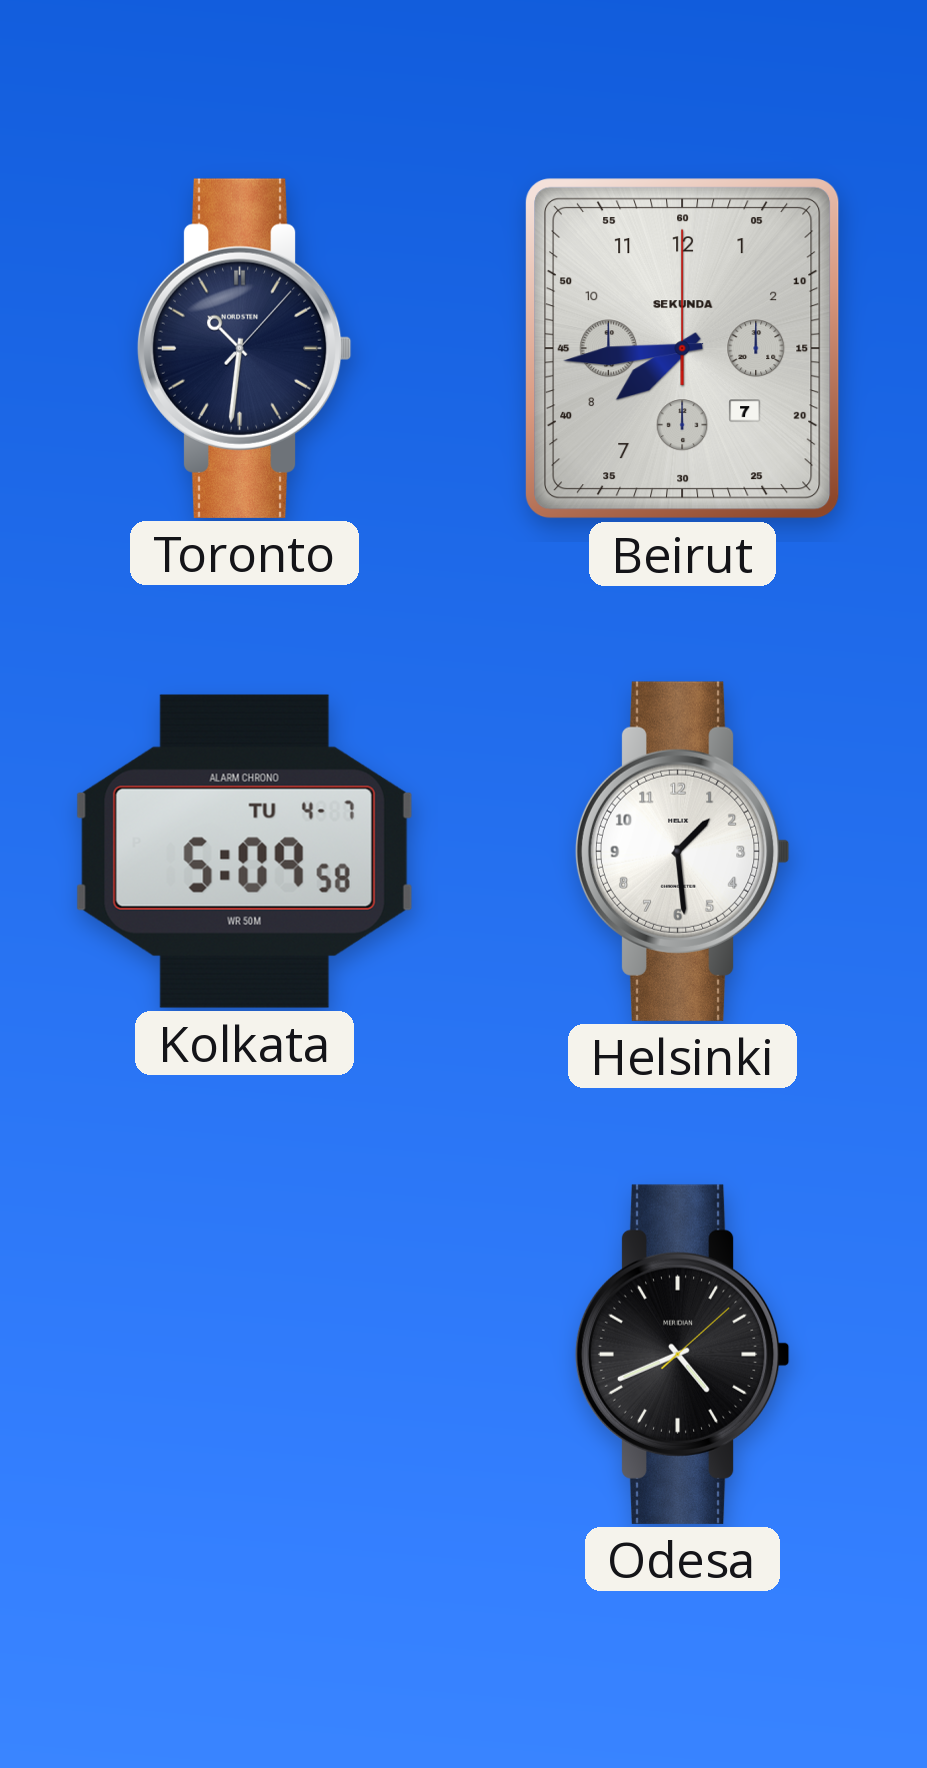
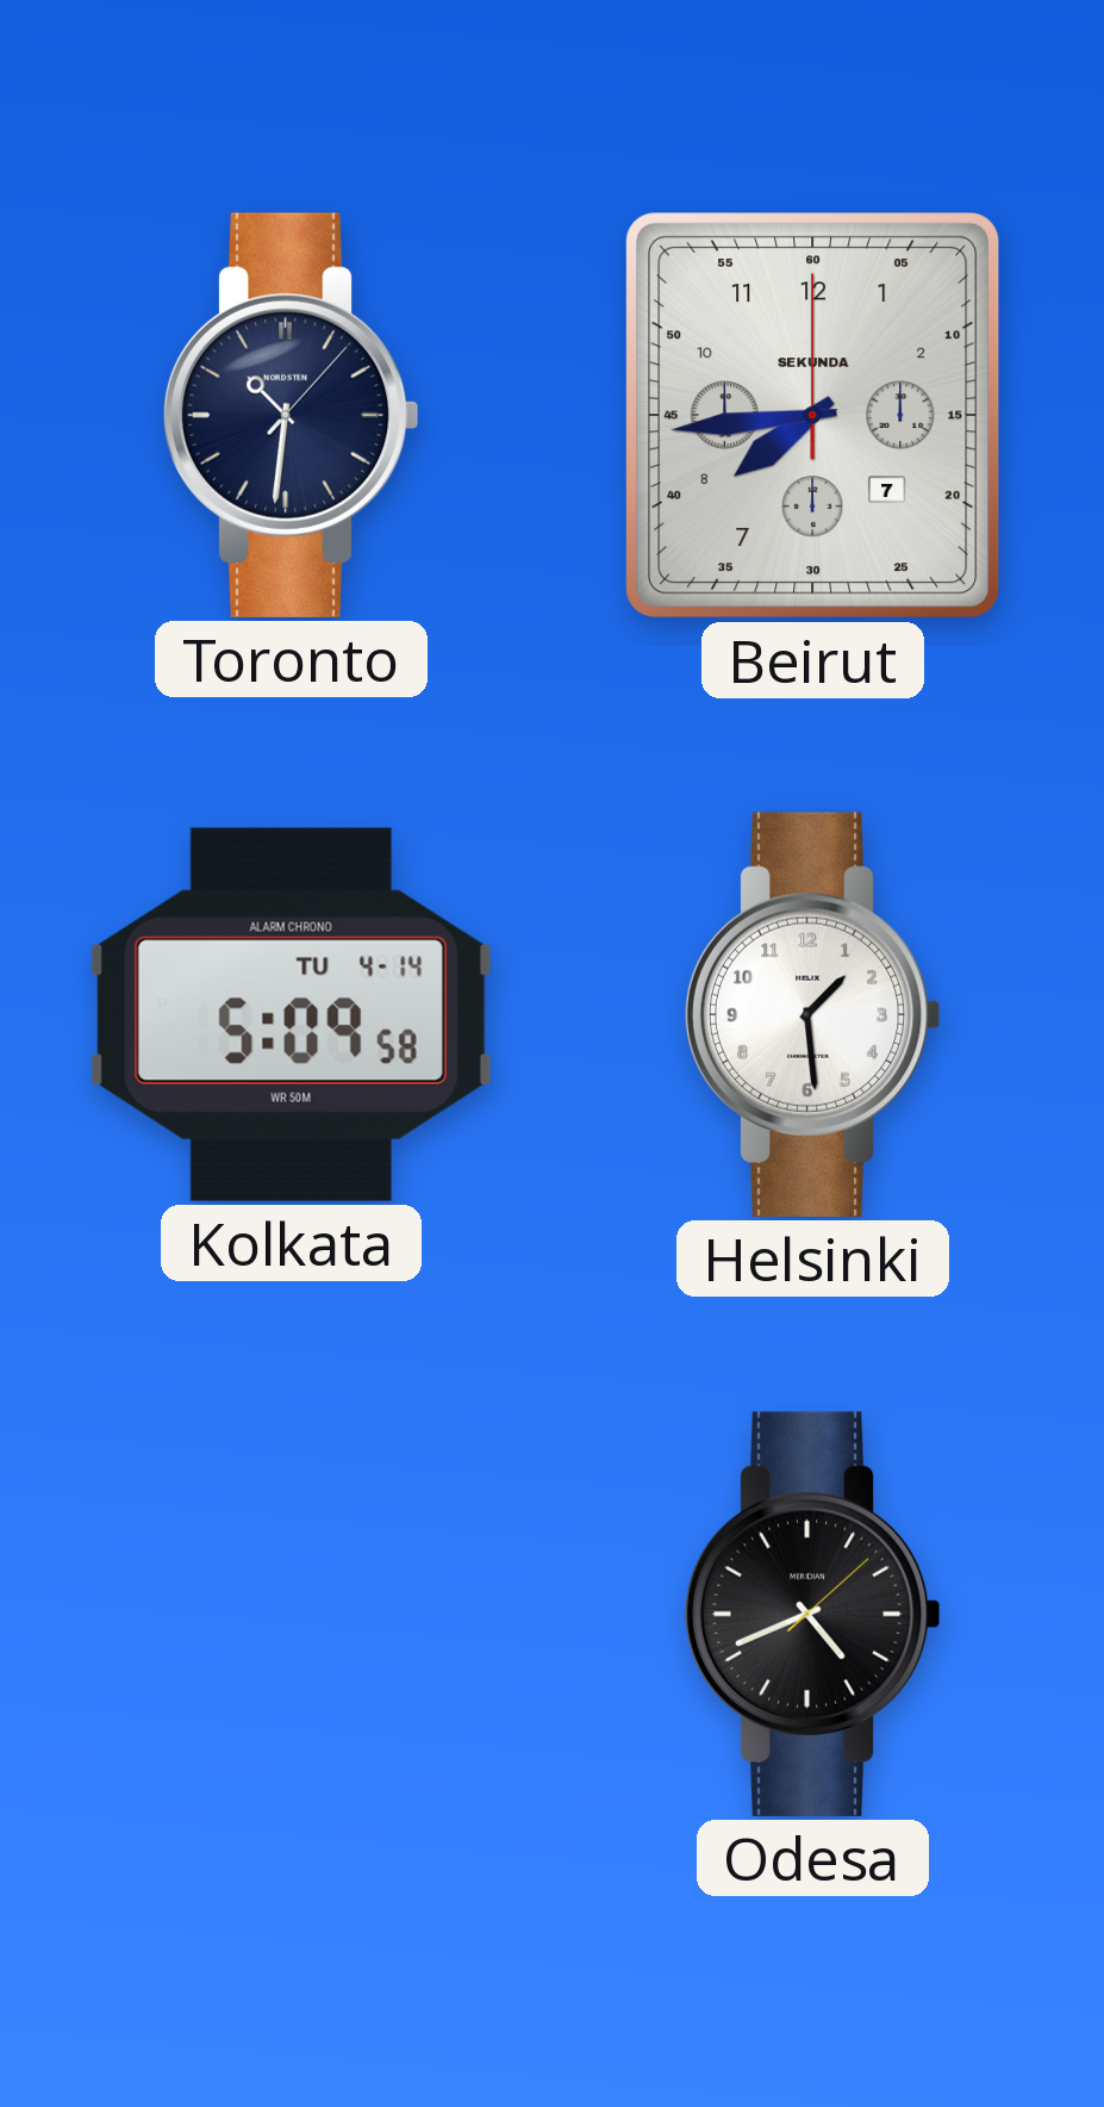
Kolkata date: TU 4-7 -> TU 4-14 (291, 1014)
